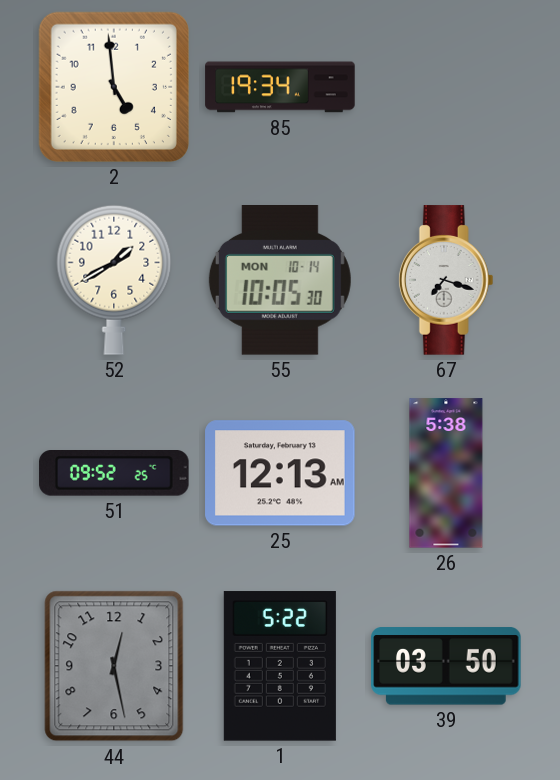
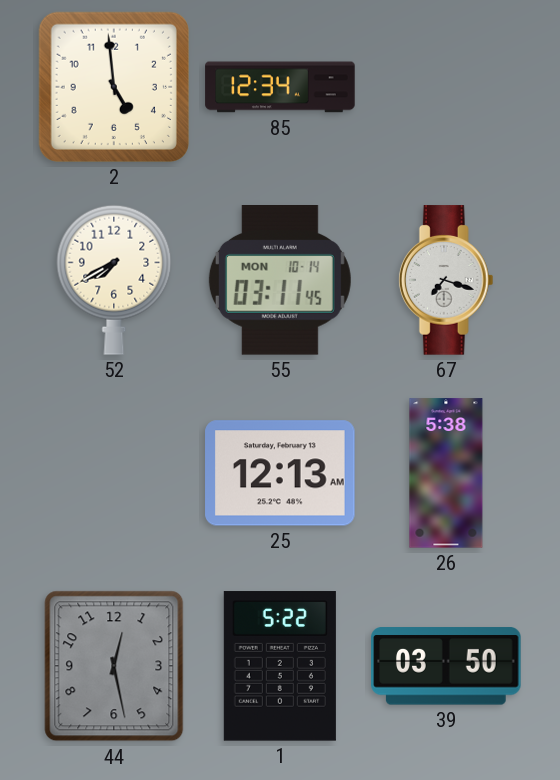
85: 19:34 -> 12:34 (280, 87)
52: 1:40 -> 7:40 (114, 280)
55: 10:05 -> 03:11 (280, 281)
51: 09:52 -> none (114, 473)
